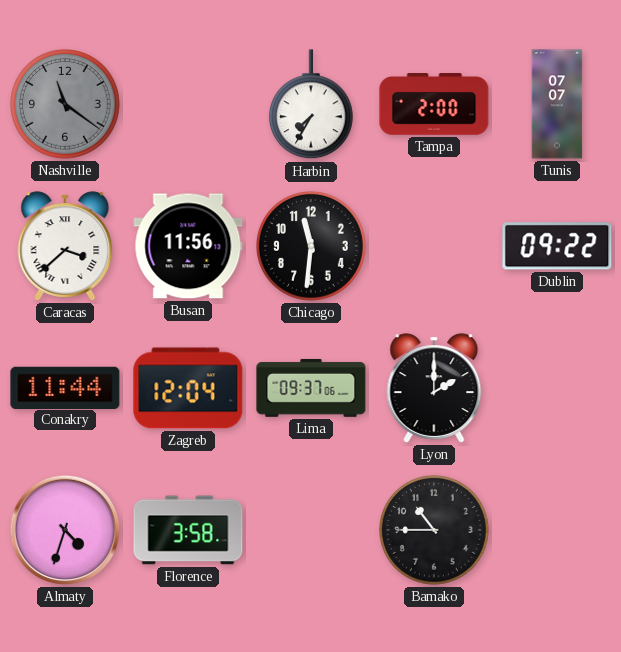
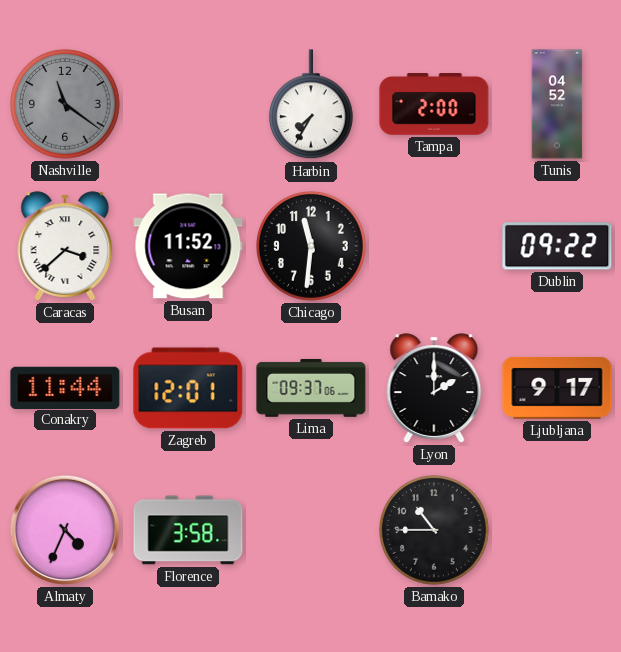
Tunis: 07:07 -> 04:52 (557, 104)
Busan: 11:56 -> 11:52 (188, 246)
Zagreb: 12:04 -> 12:01 (188, 388)
Ljubljana: none -> 9:17 (557, 388)
Almaty: 4:33 -> 4:34 (65, 530)
